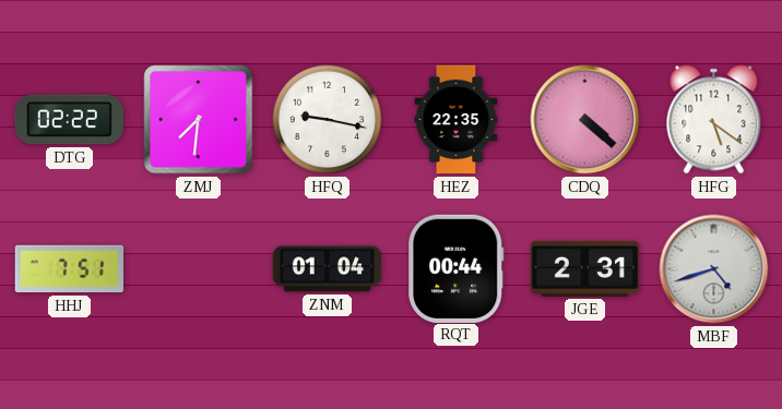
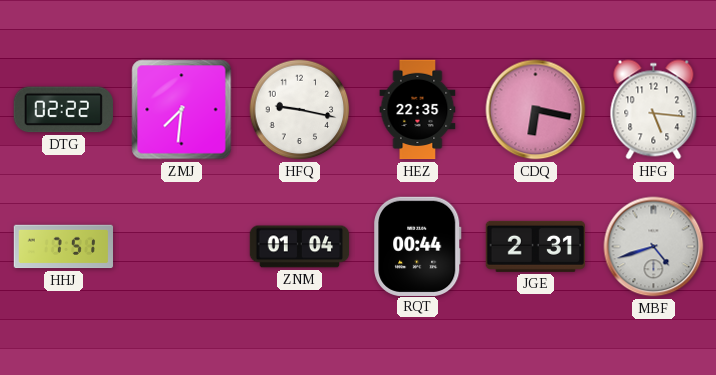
CDQ: 4:22 -> 6:17 (536, 110)
HFG: 5:21 -> 5:16 (654, 110)
